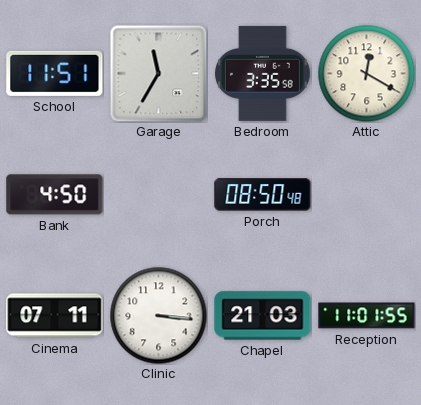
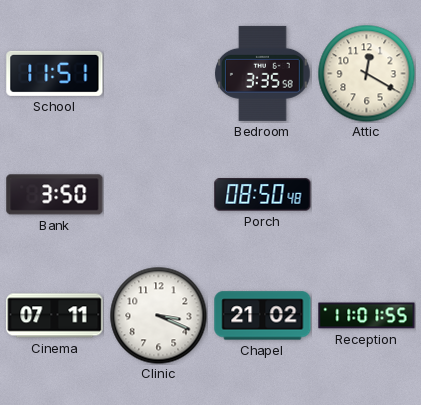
Garage: 11:35 -> none (158, 73)
Bank: 4:50 -> 3:50 (55, 195)
Clinic: 3:16 -> 3:19 (158, 315)
Chapel: 21:03 -> 21:02 (263, 316)
